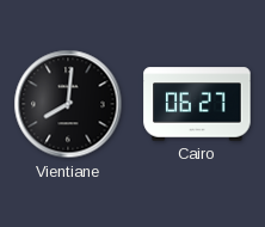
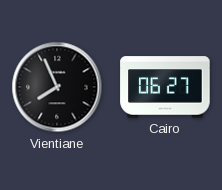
Vientiane: 8:01 -> 7:56 (57, 87)
